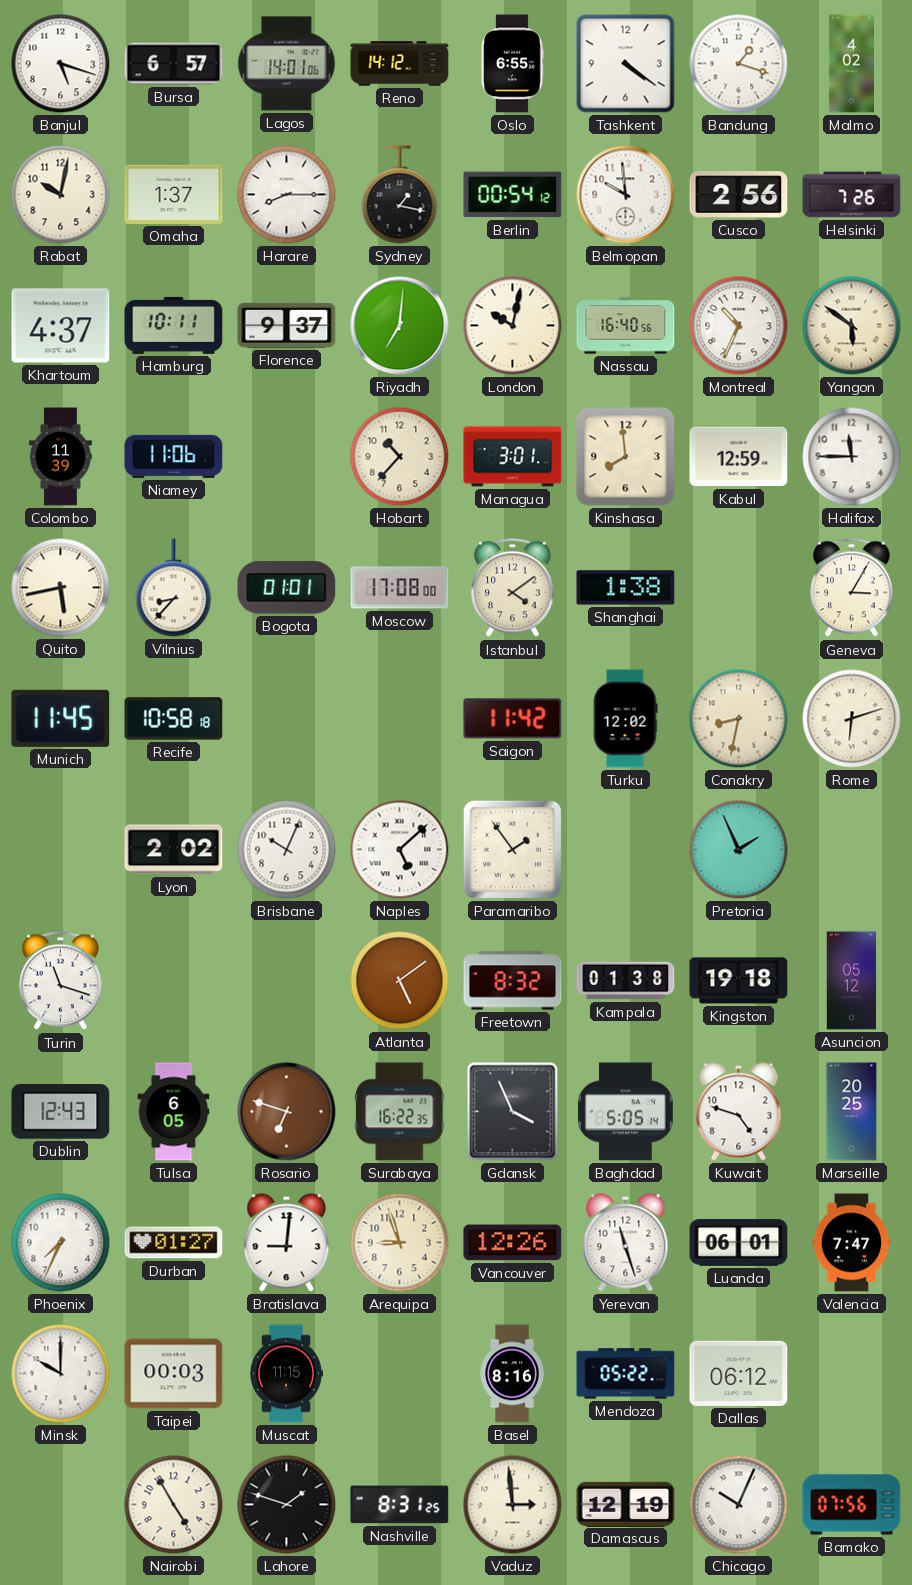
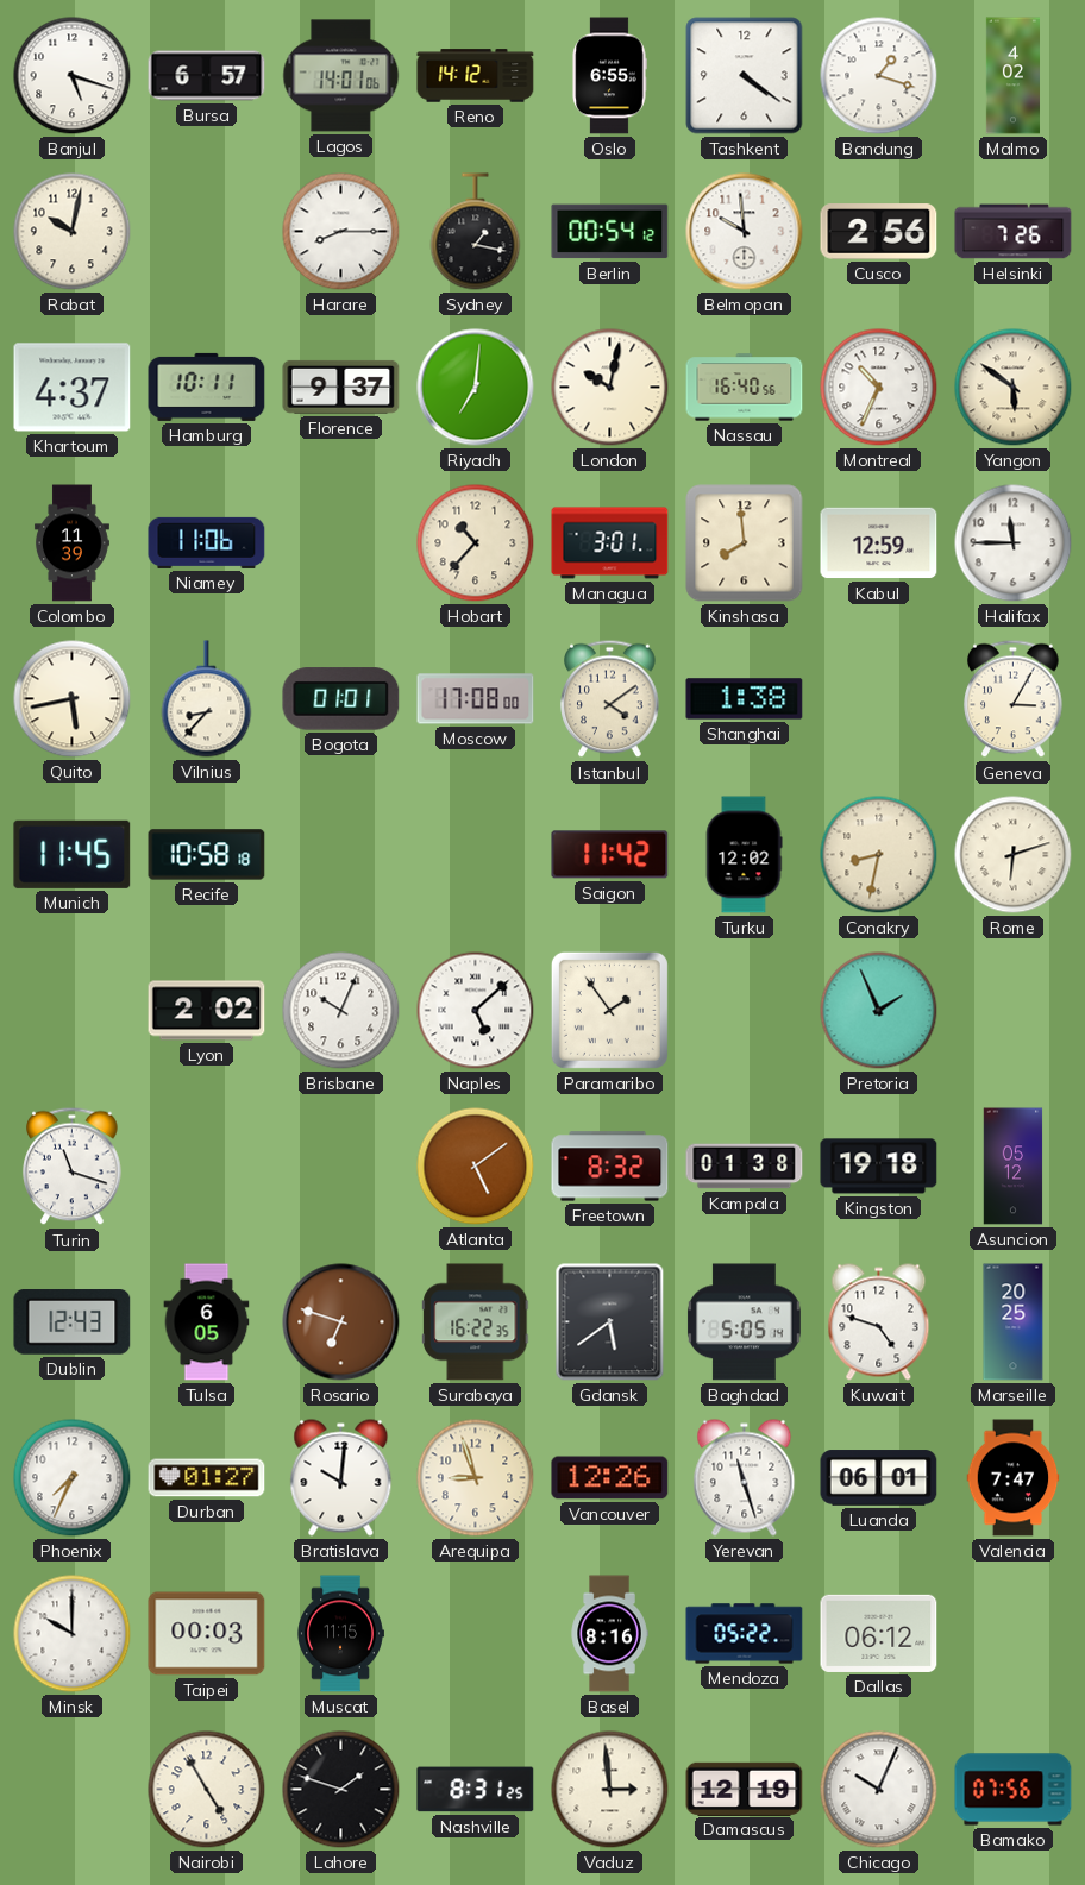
Omaha: 1:37 -> none (174, 194)
Gdansk: 3:56 -> 5:39 (610, 1322)
Bratislava: 9:01 -> 10:01 (341, 1478)
